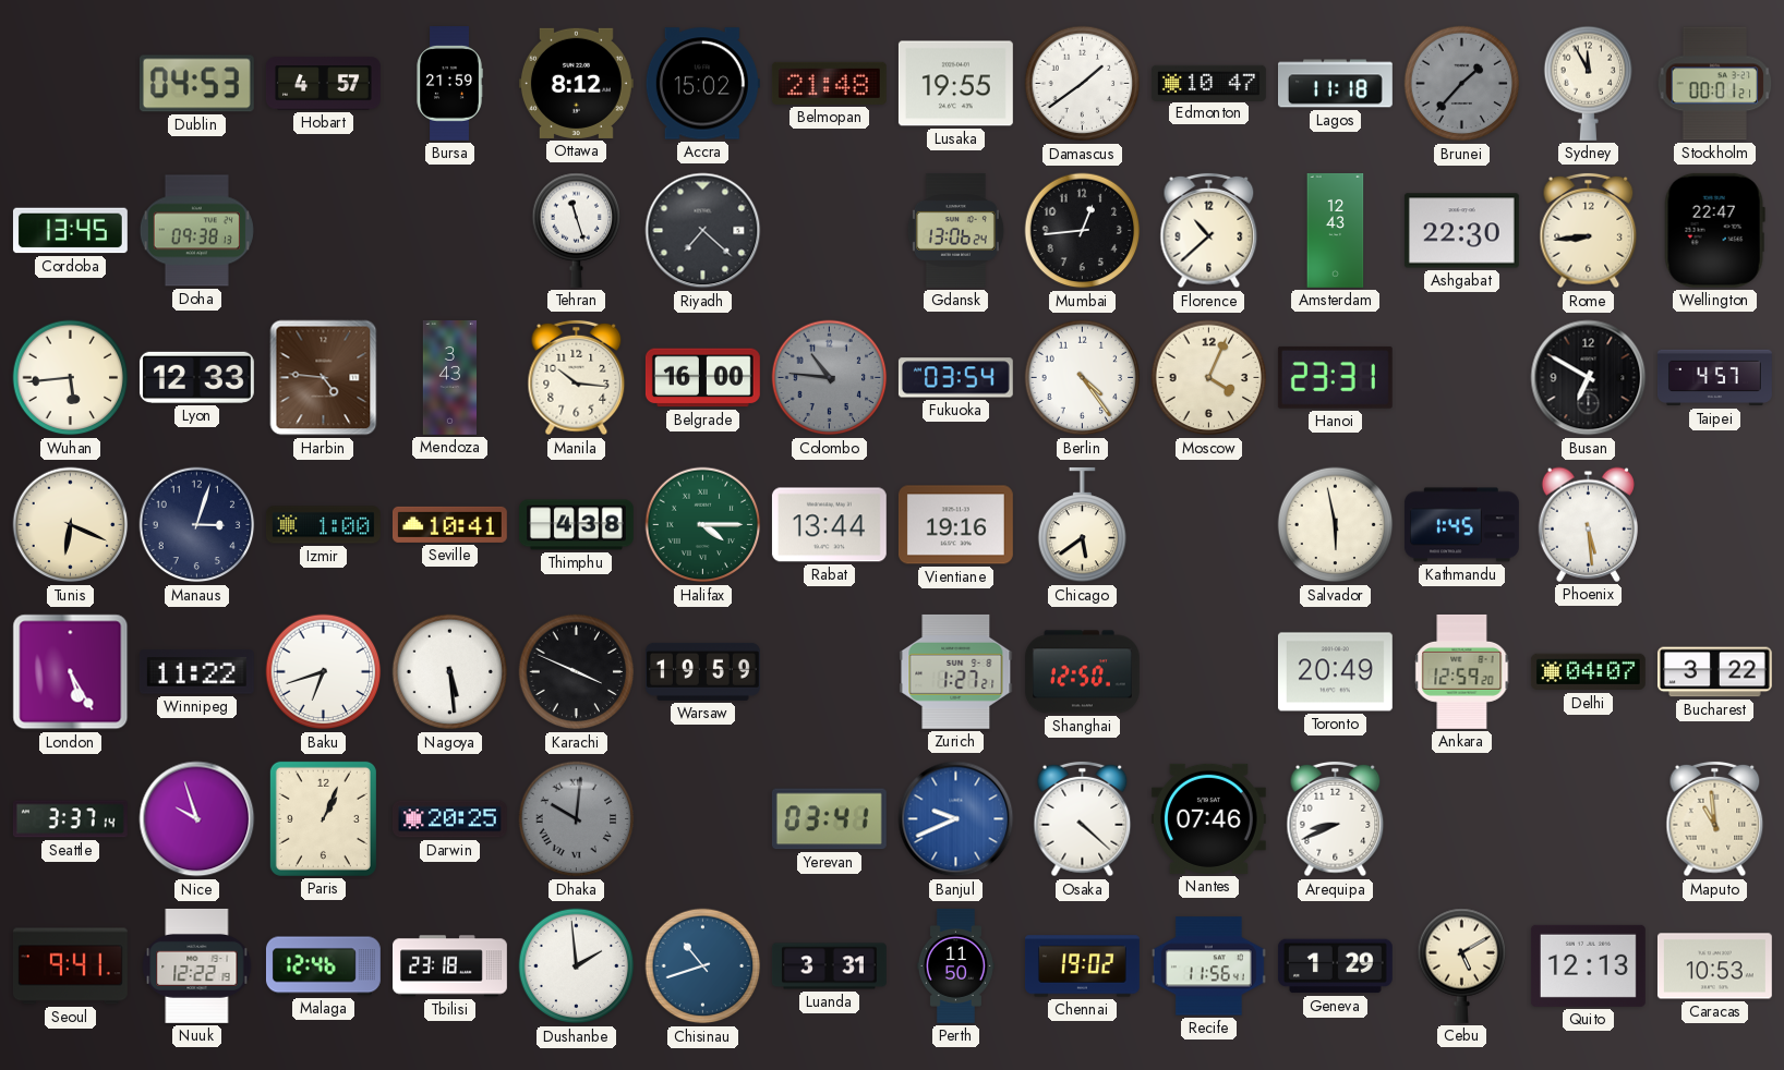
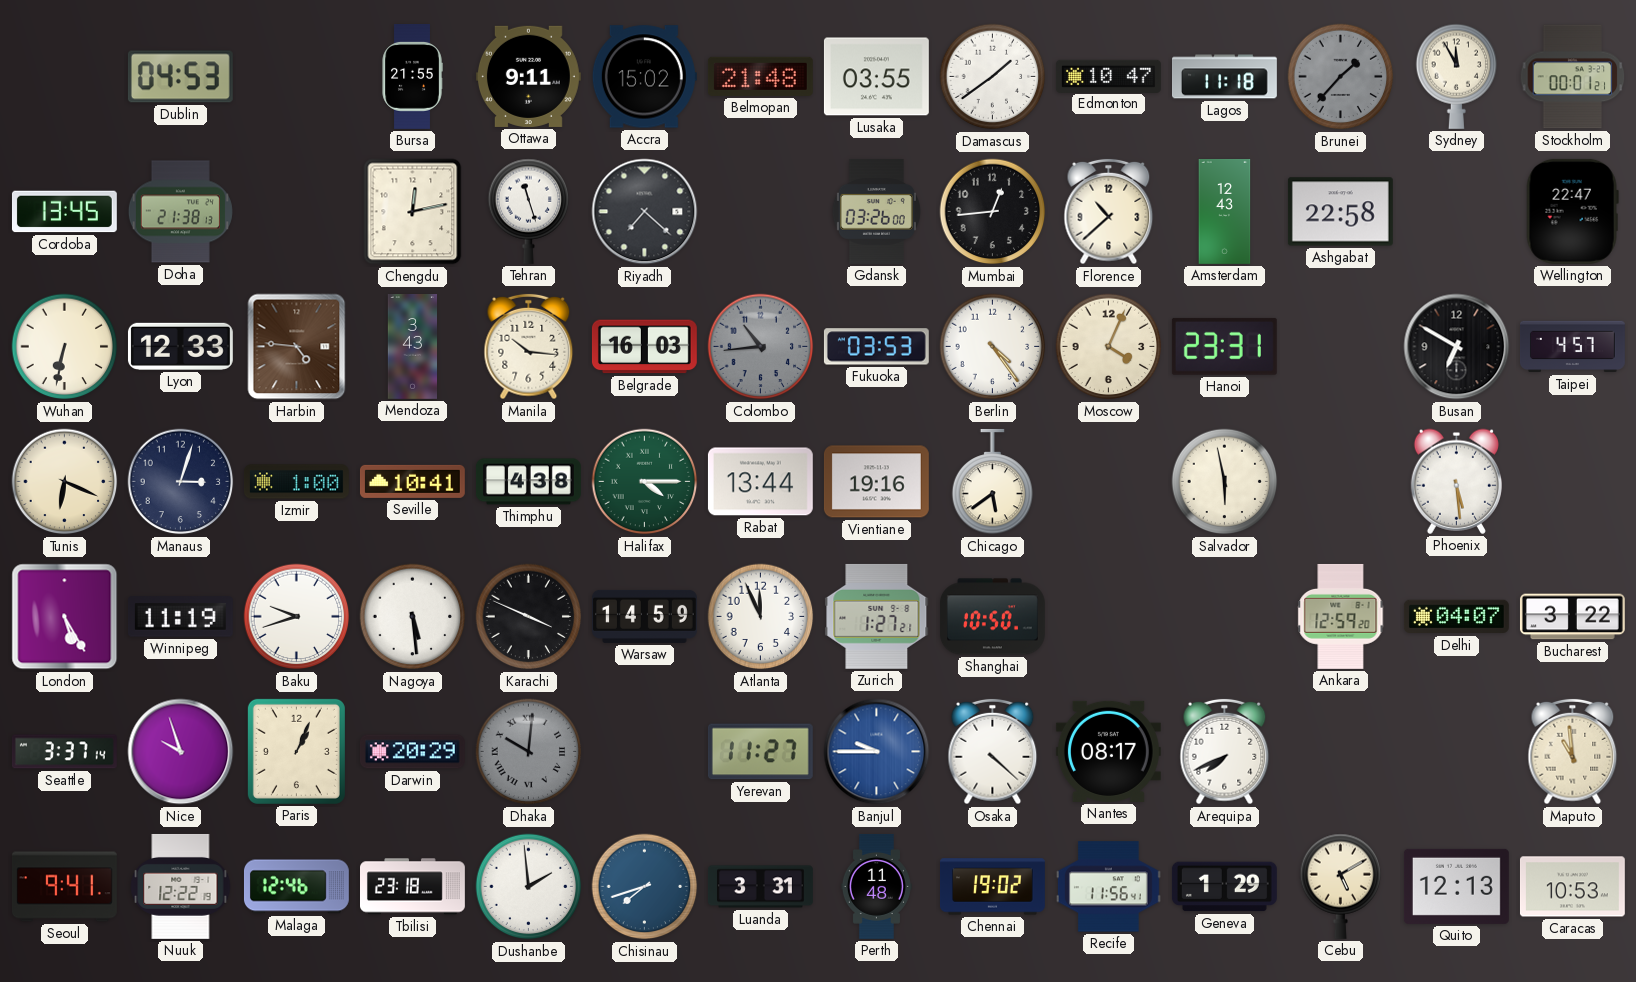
Hobart: 4:57 -> none (323, 84)
Bursa: 21:59 -> 21:55 (412, 77)
Ottawa: 8:12 -> 9:11 (528, 76)
Lusaka: 19:55 -> 03:55 (876, 77)
Doha: 09:38 -> 21:38 (180, 212)
Chengdu: none -> 12:13 (413, 212)
Gdansk: 13:06 -> 03:26 (876, 211)
Ashgabat: 22:30 -> 22:58 (1340, 212)
Rome: 8:44 -> none (1589, 231)
Wuhan: 5:44 -> 6:32 (65, 347)
Belgrade: 16:00 -> 16:03 (644, 347)
Colombo: 10:46 -> 10:44 (761, 347)
Fukuoka: 03:54 -> 03:53 (876, 347)
Kathmandu: 1:45 -> none (1461, 525)
Winnipeg: 11:22 -> 11:19 (180, 617)
Baku: 6:42 -> 9:42 (297, 617)
Warsaw: 19:59 -> 14:59 (644, 616)
Atlanta: none -> 11:56 (761, 617)
Shanghai: 12:50 -> 10:50 (992, 617)
Toronto: 20:49 -> none (1335, 672)
Darwin: 20:25 -> 20:29 (412, 752)
Yerevan: 03:41 -> 11:27 (760, 752)
Banjul: 9:41 -> 9:45 (877, 752)
Nantes: 07:46 -> 08:17 (1108, 751)
Arequipa: 8:41 -> 7:41 (1225, 752)
Chisinau: 10:42 -> 7:42 (645, 887)
Perth: 11:50 -> 11:48 (876, 886)
